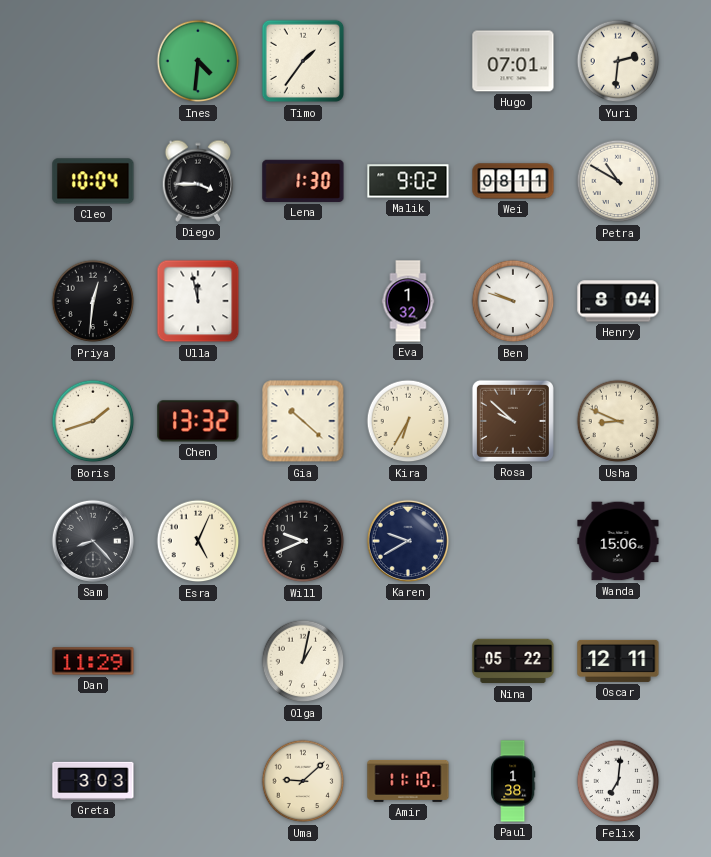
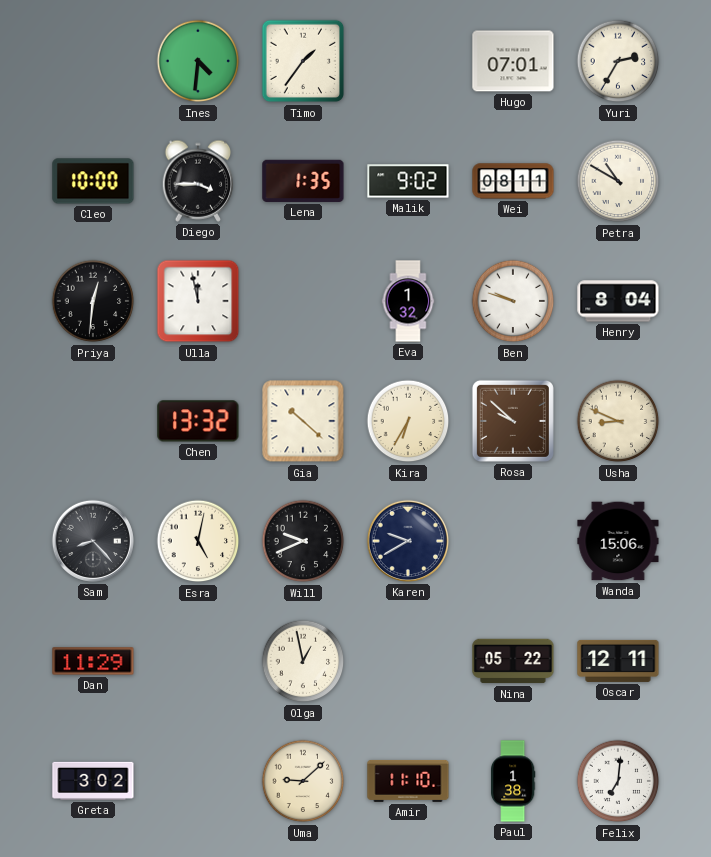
Yuri: 2:31 -> 2:35 (618, 61)
Cleo: 10:04 -> 10:00 (93, 181)
Lena: 1:30 -> 1:35 (303, 181)
Boris: 1:42 -> none (93, 421)
Esra: 5:04 -> 5:02 (198, 541)
Olga: 1:02 -> 12:58 (303, 661)
Greta: 3:03 -> 3:02 (93, 781)
